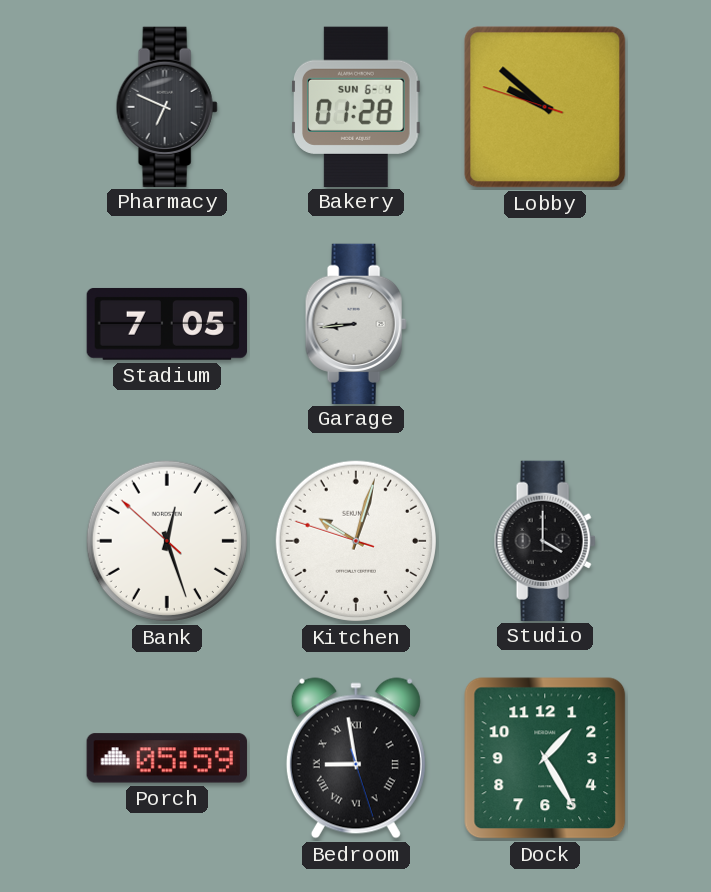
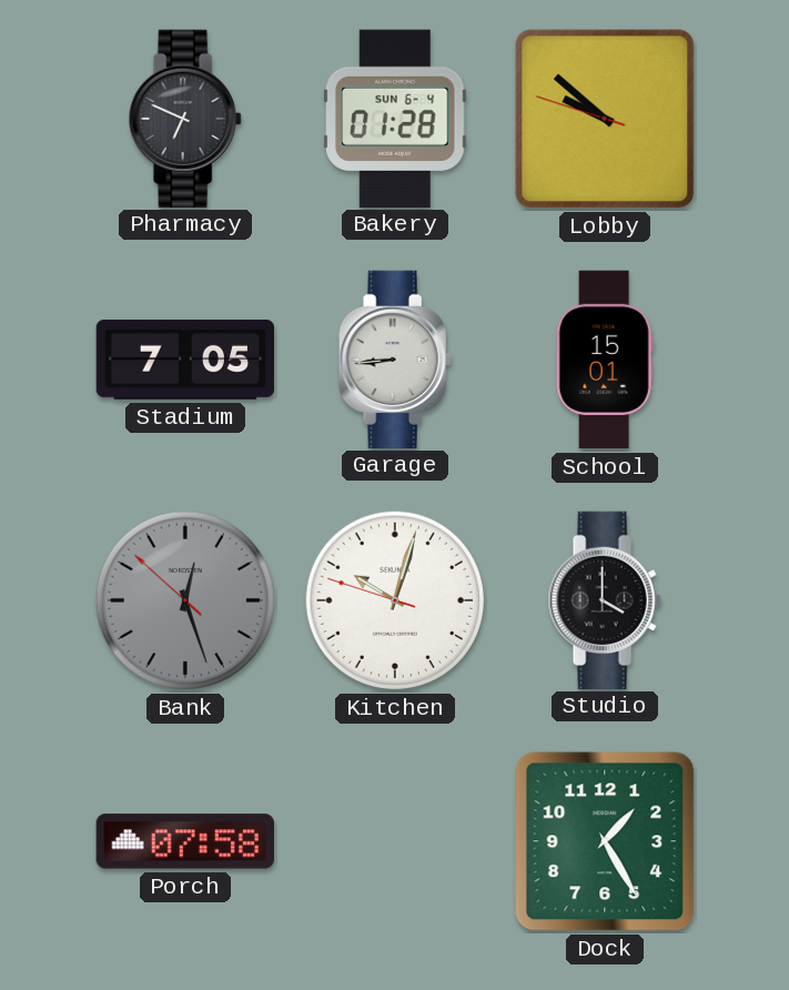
School: none -> 15:01 (605, 360)
Bank dial: white -> grey (185, 600)
Porch: 05:59 -> 07:58 (185, 841)
Bedroom: 8:58 -> none (356, 758)
